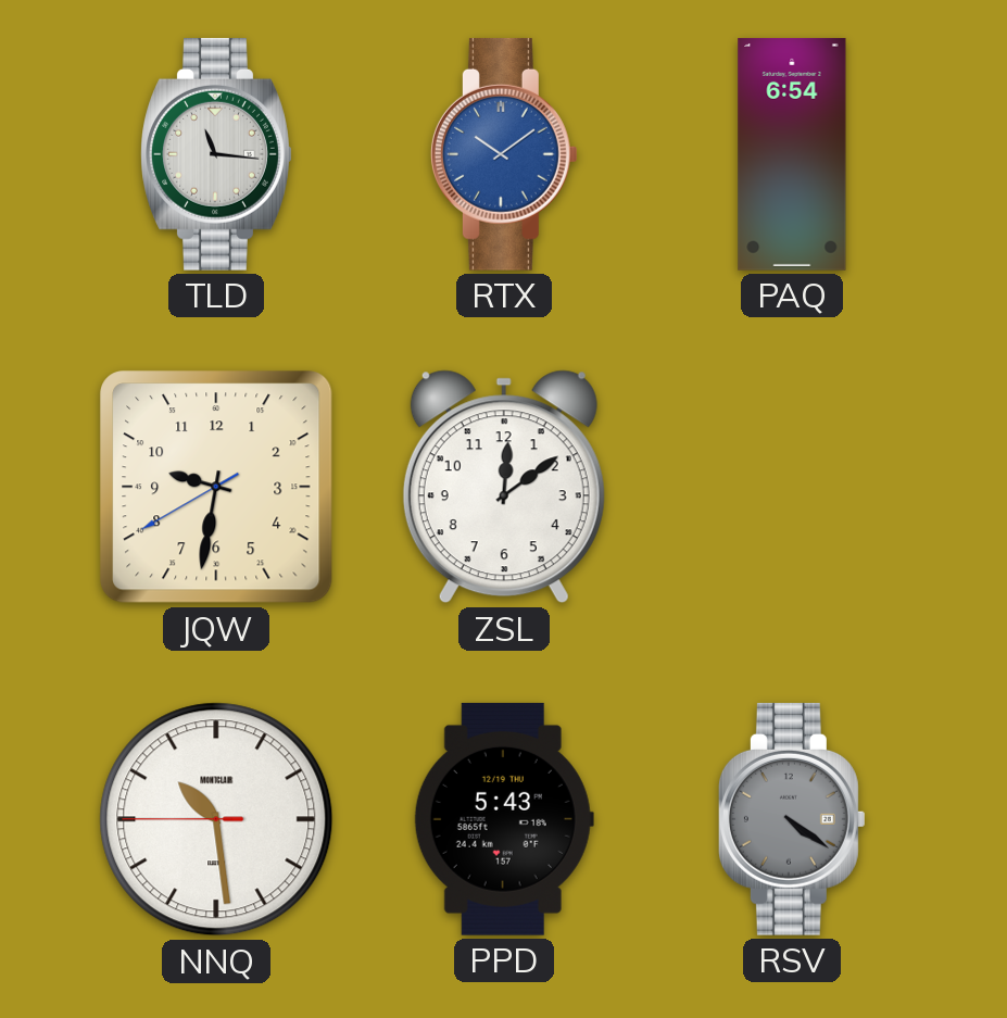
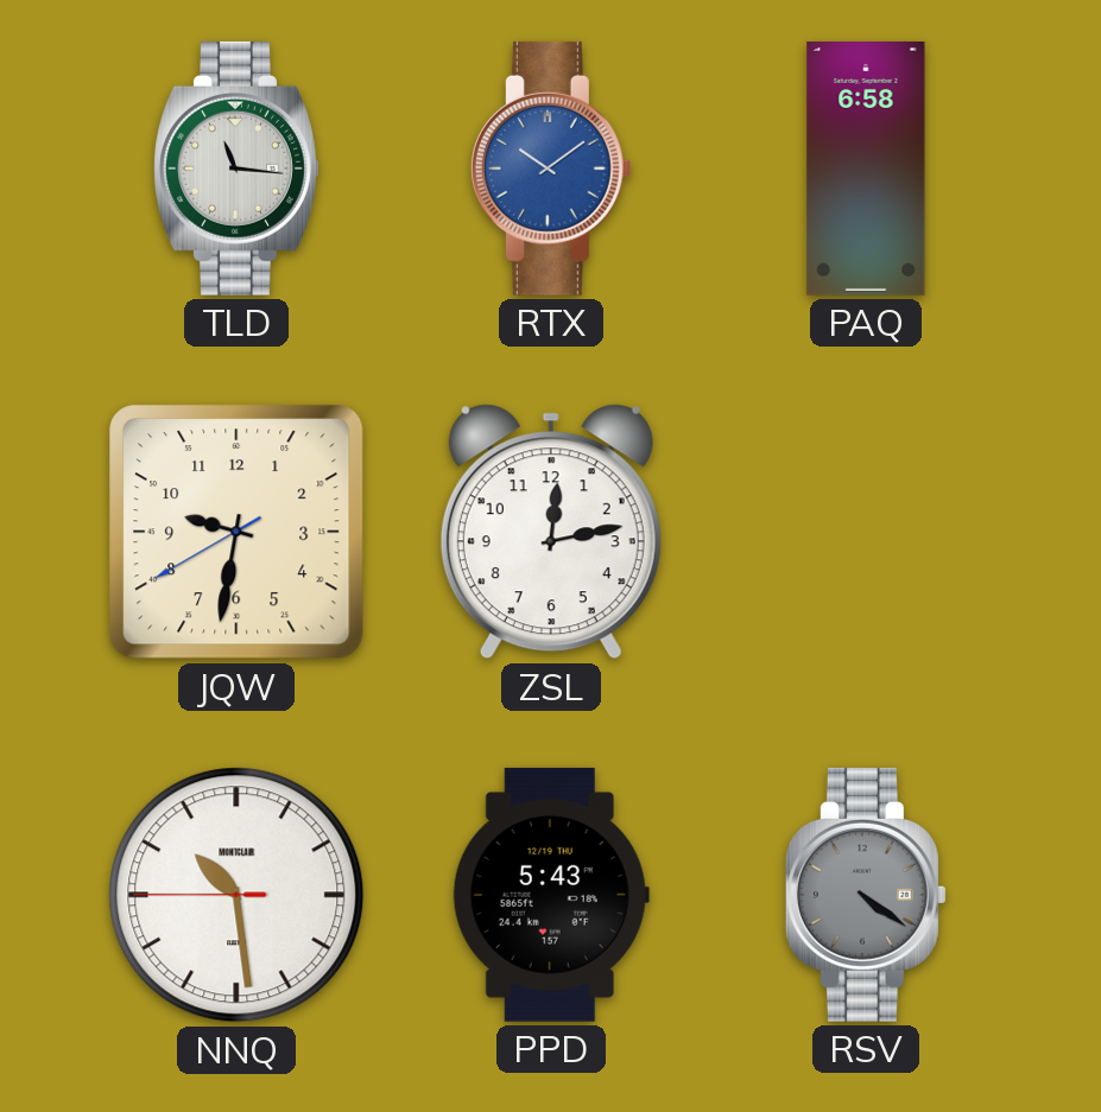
PAQ: 6:54 -> 6:58 (866, 169)
ZSL: 12:09 -> 12:13 (551, 532)
